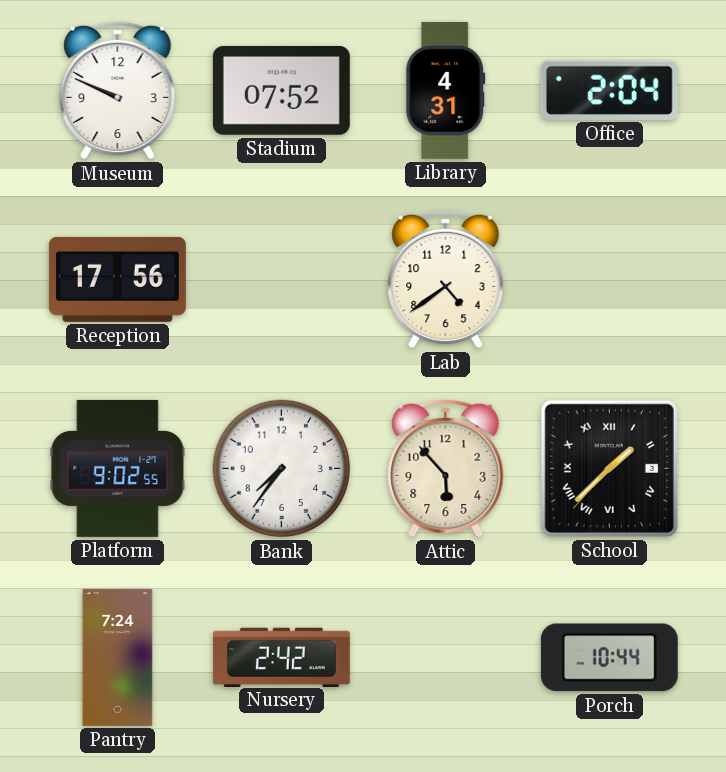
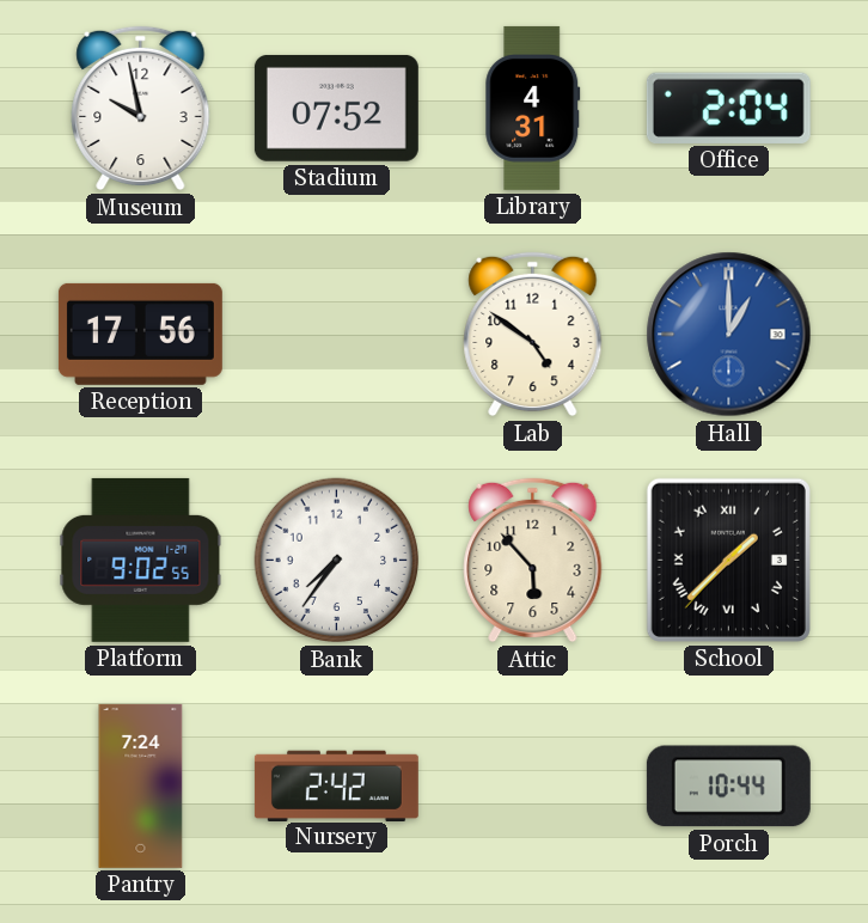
Museum: 9:49 -> 9:58 (141, 109)
Lab: 4:39 -> 4:51 (533, 335)
Hall: none -> 1:00 (729, 335)
